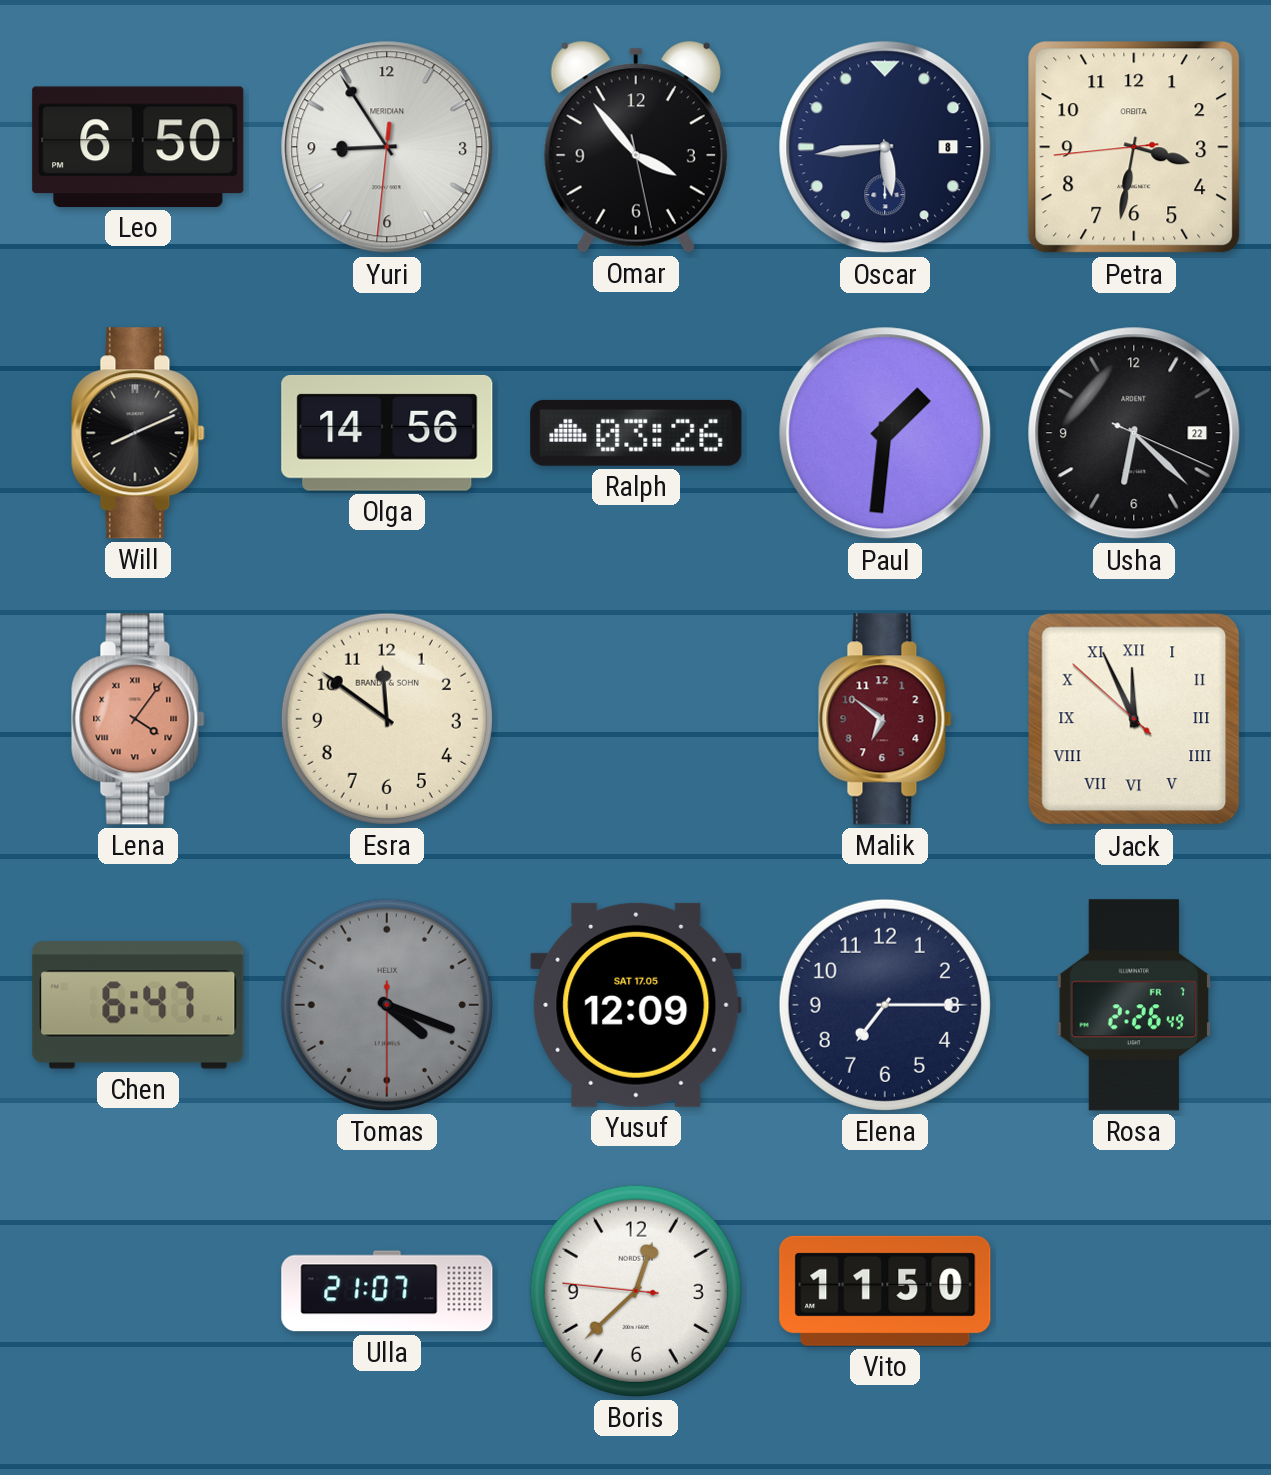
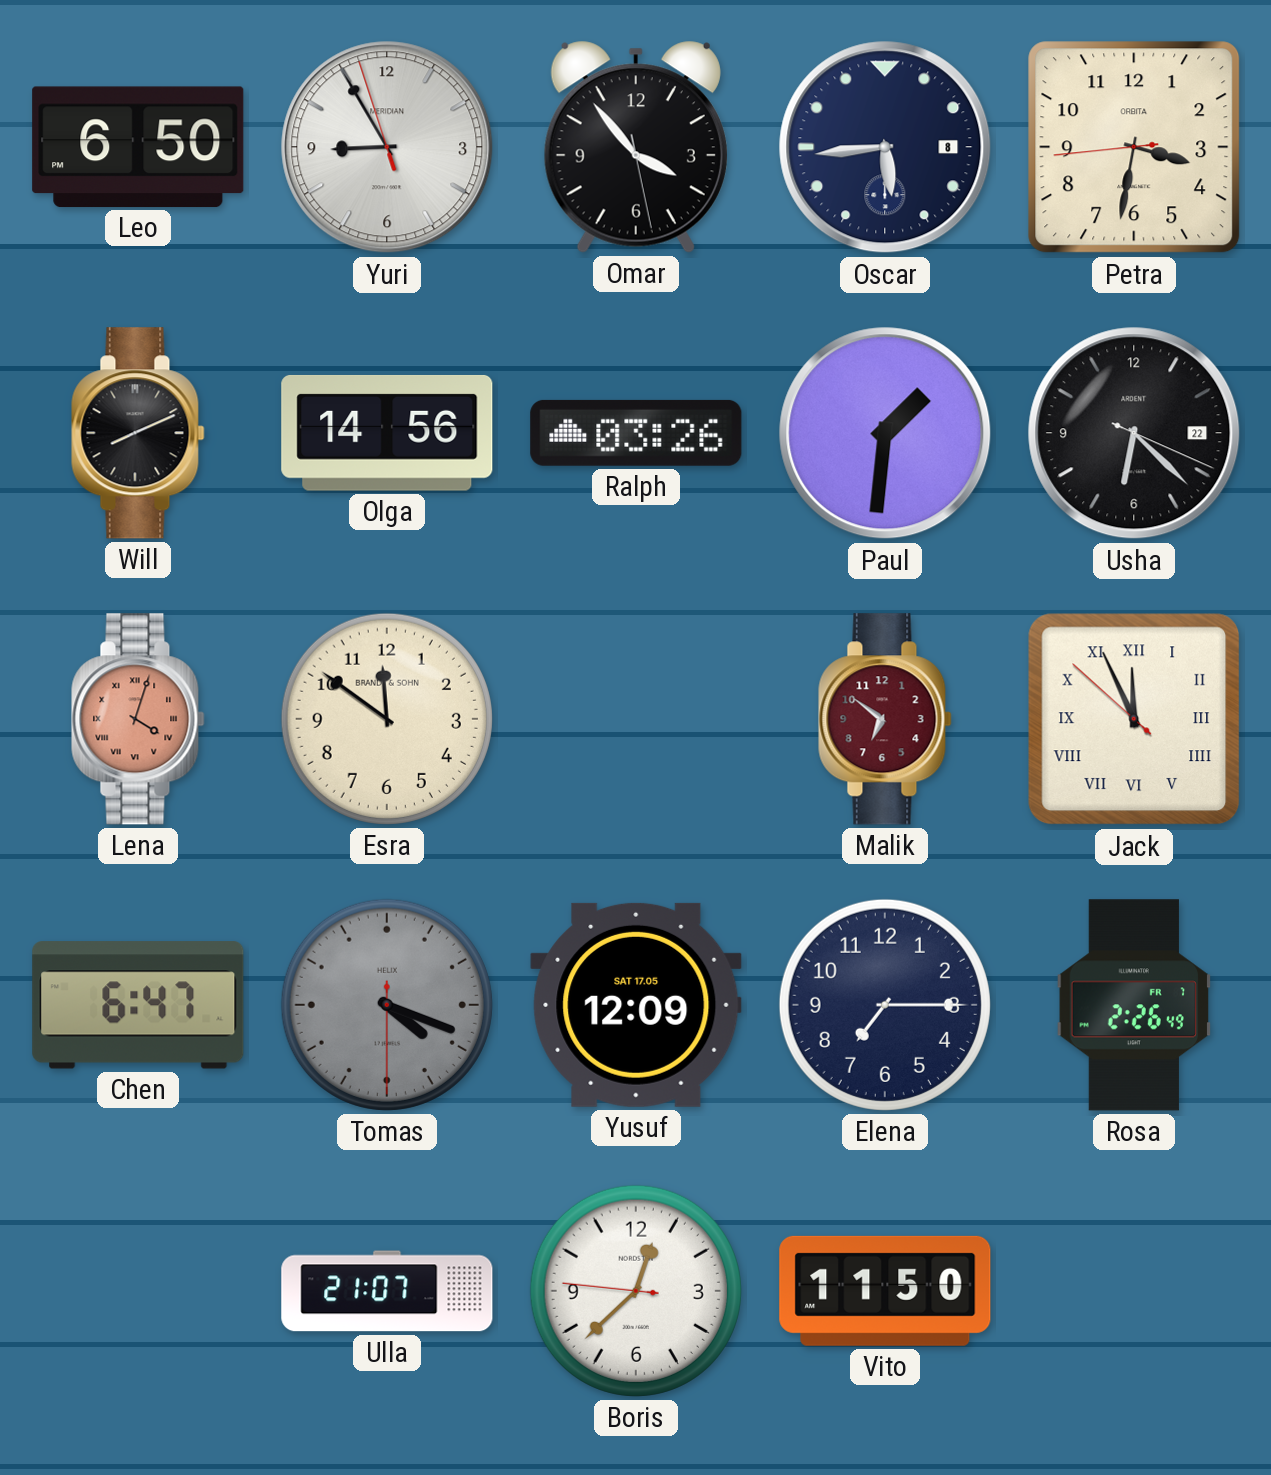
Yuri: 8:54:31 -> 8:54:57 (387, 147)
Lena: 4:06 -> 4:03 (138, 719)
